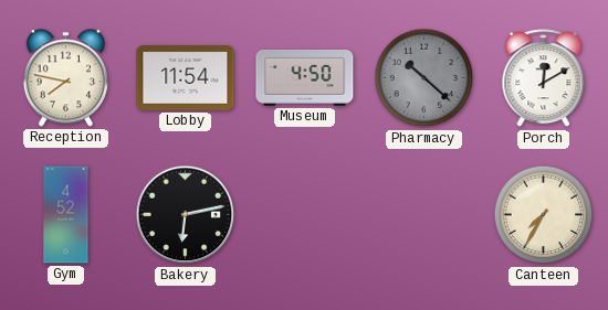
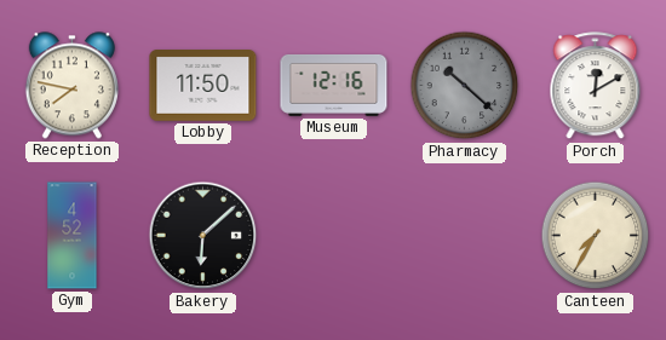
Lobby: 11:54 -> 11:50 (203, 86)
Museum: 4:50 -> 12:16 (334, 85)
Bakery: 6:13 -> 6:08 (203, 236)
